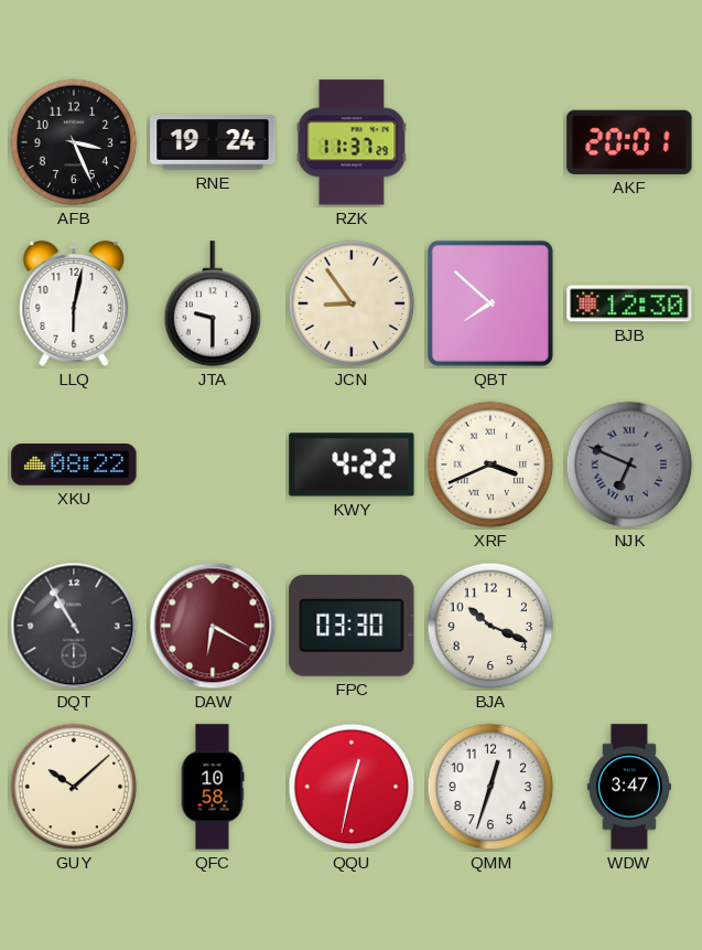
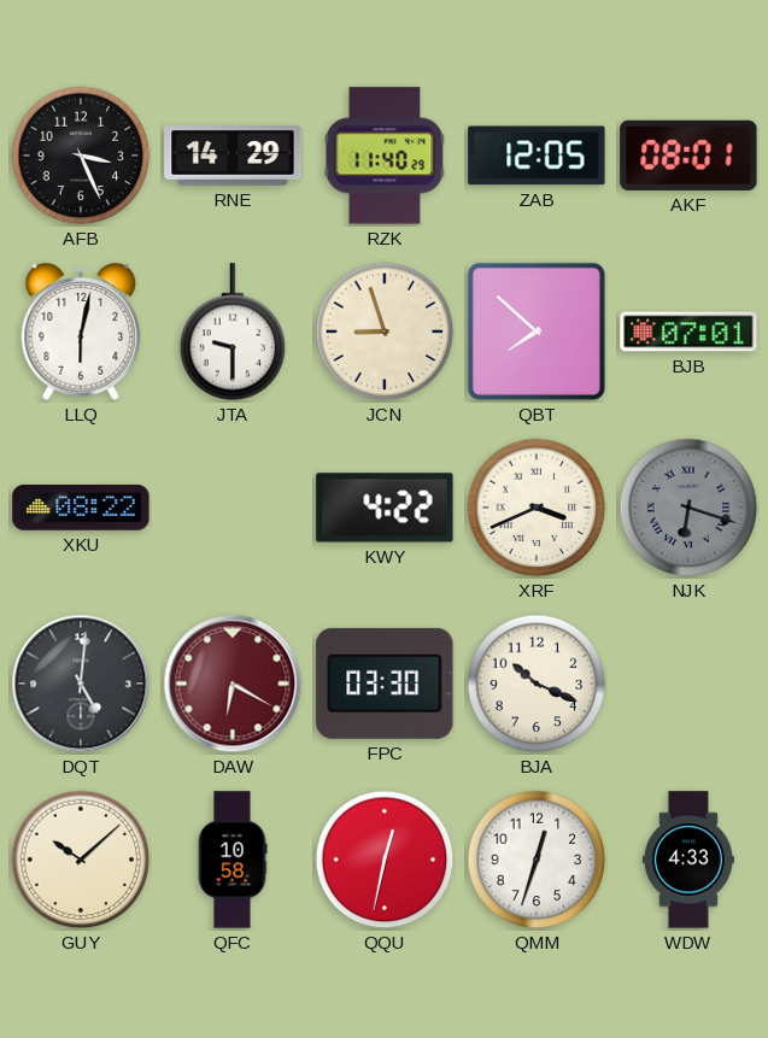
RNE: 19:24 -> 14:29 (233, 156)
RZK: 11:37 -> 11:40 (385, 156)
ZAB: none -> 12:05 (537, 156)
AKF: 20:01 -> 08:01 (688, 156)
JCN: 8:54 -> 8:57 (385, 332)
BJB: 12:30 -> 07:01 (688, 332)
NJK: 6:49 -> 6:18 (688, 508)
DQT: 10:55 -> 5:01 (81, 684)
WDW: 3:47 -> 4:33 (688, 860)
